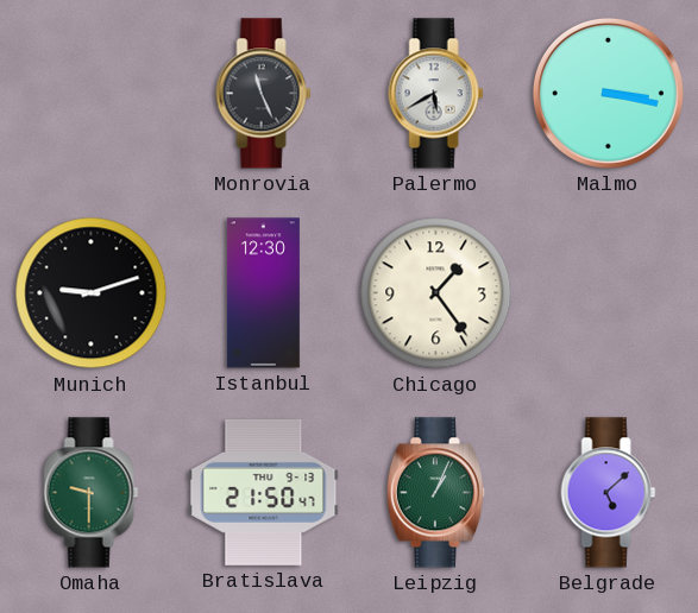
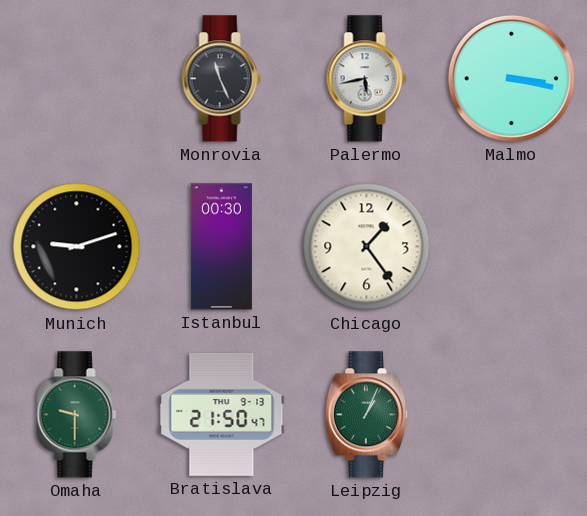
Palermo: 5:40 -> 5:43 (367, 79)
Istanbul: 12:30 -> 00:30 (221, 247)
Belgrade: 5:08 -> none (609, 493)
